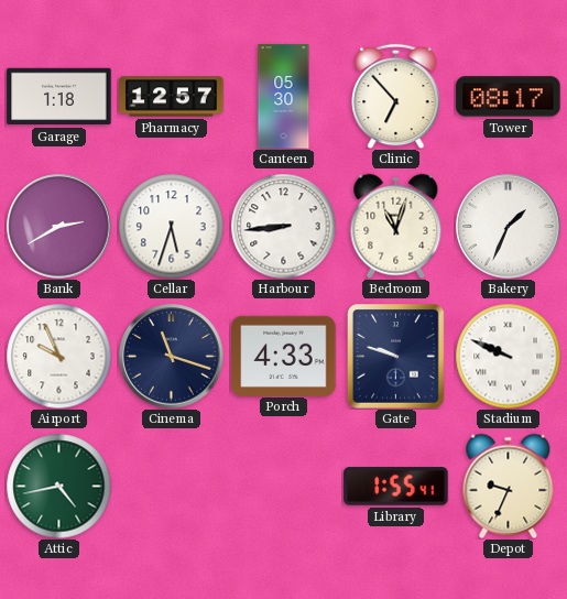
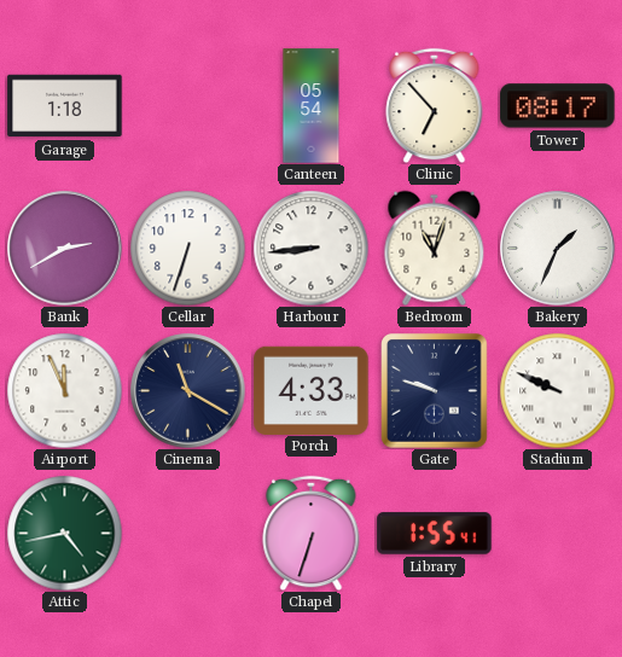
Pharmacy: 12:57 -> none (172, 97)
Canteen: 05:30 -> 05:54 (312, 106)
Cellar: 5:33 -> 6:33 (187, 248)
Airport: 9:56 -> 11:56 (64, 390)
Cinema: 11:18 -> 11:20 (188, 391)
Chapel: none -> 6:33 (312, 533)
Depot: 9:34 -> none (509, 486)
